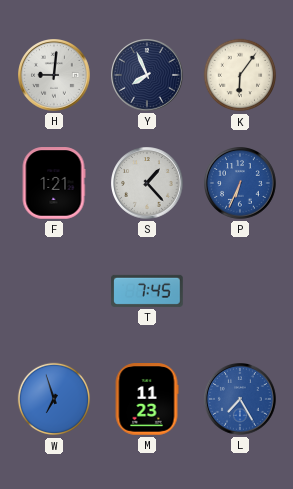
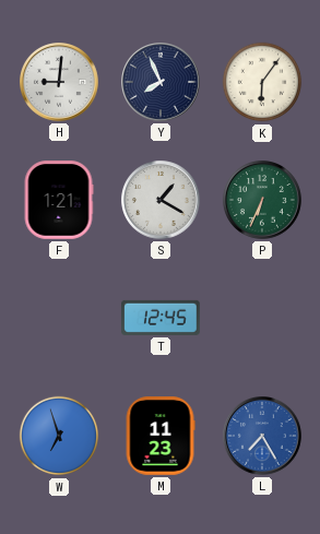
S: 1:23 -> 1:20 (162, 201)
P dial: blue -> green (263, 201)
T: 7:45 -> 12:45 (161, 318)
